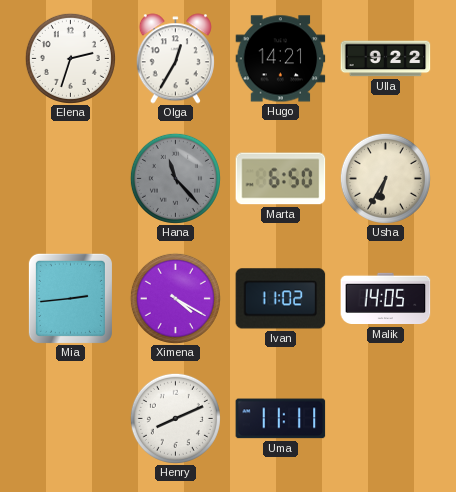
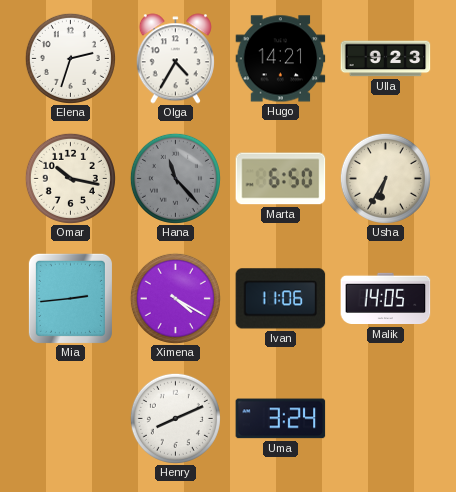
Olga: 12:35 -> 4:35 (175, 59)
Ulla: 9:22 -> 9:23 (386, 59)
Omar: none -> 10:17 (70, 178)
Ivan: 11:02 -> 11:06 (281, 299)
Uma: 11:11 -> 3:24 (281, 419)
